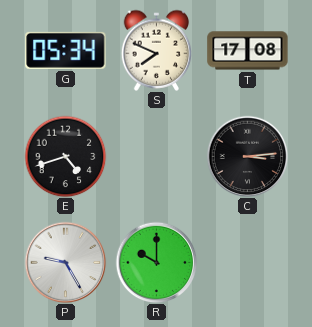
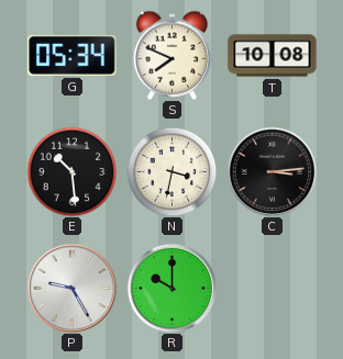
T: 17:08 -> 10:08 (273, 56)
E: 4:42 -> 10:29 (71, 171)
N: none -> 3:32 (171, 171)
